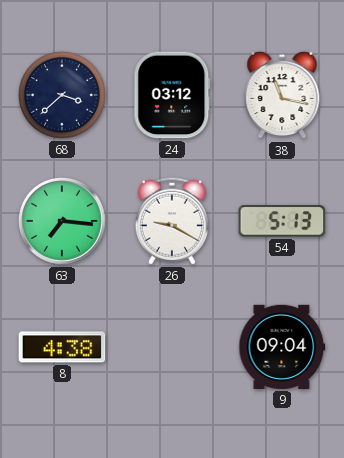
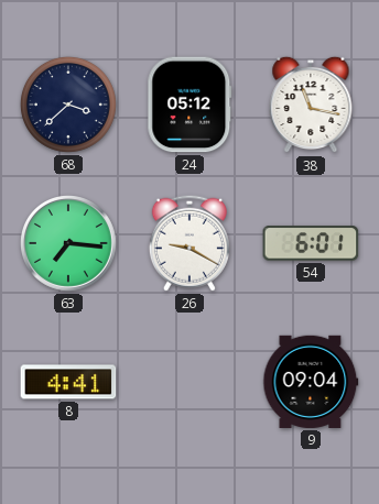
24: 03:12 -> 05:12 (189, 105)
54: 5:13 -> 6:01 (311, 243)
8: 4:38 -> 4:41 (68, 382)
